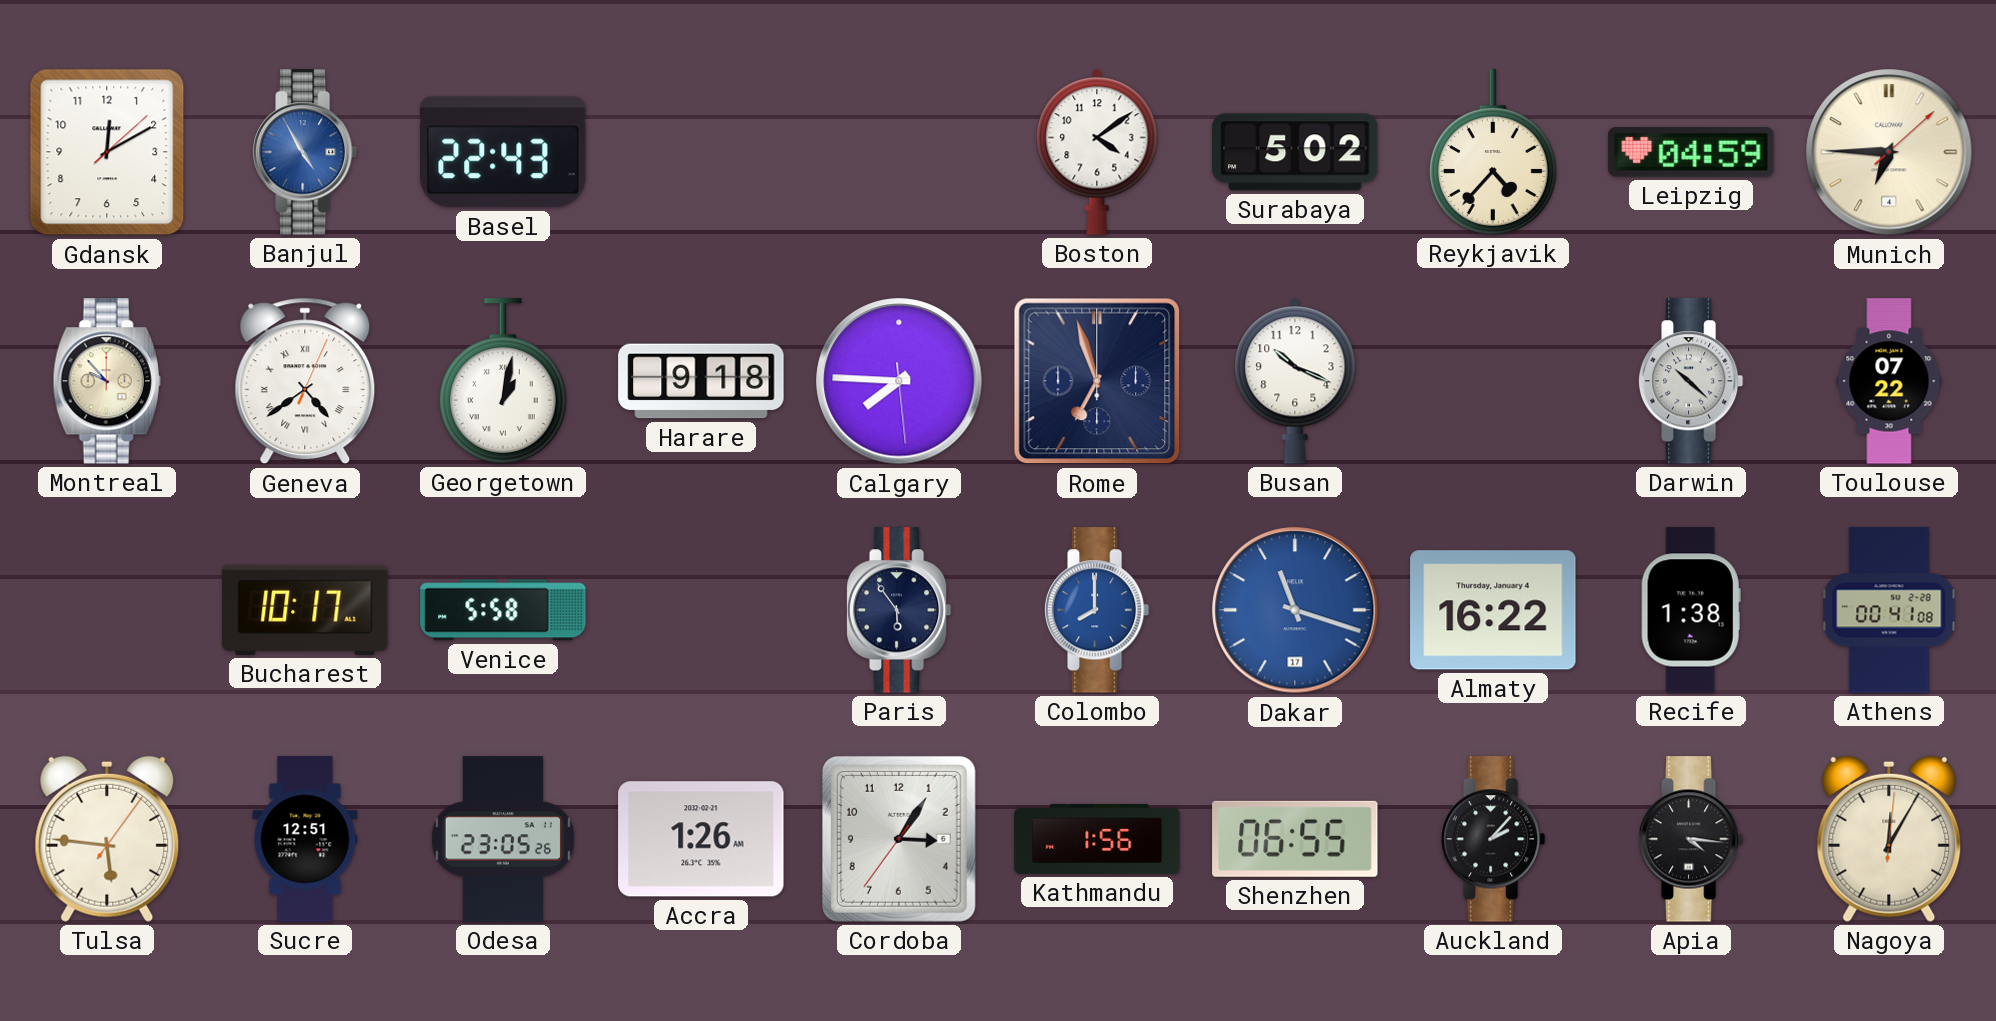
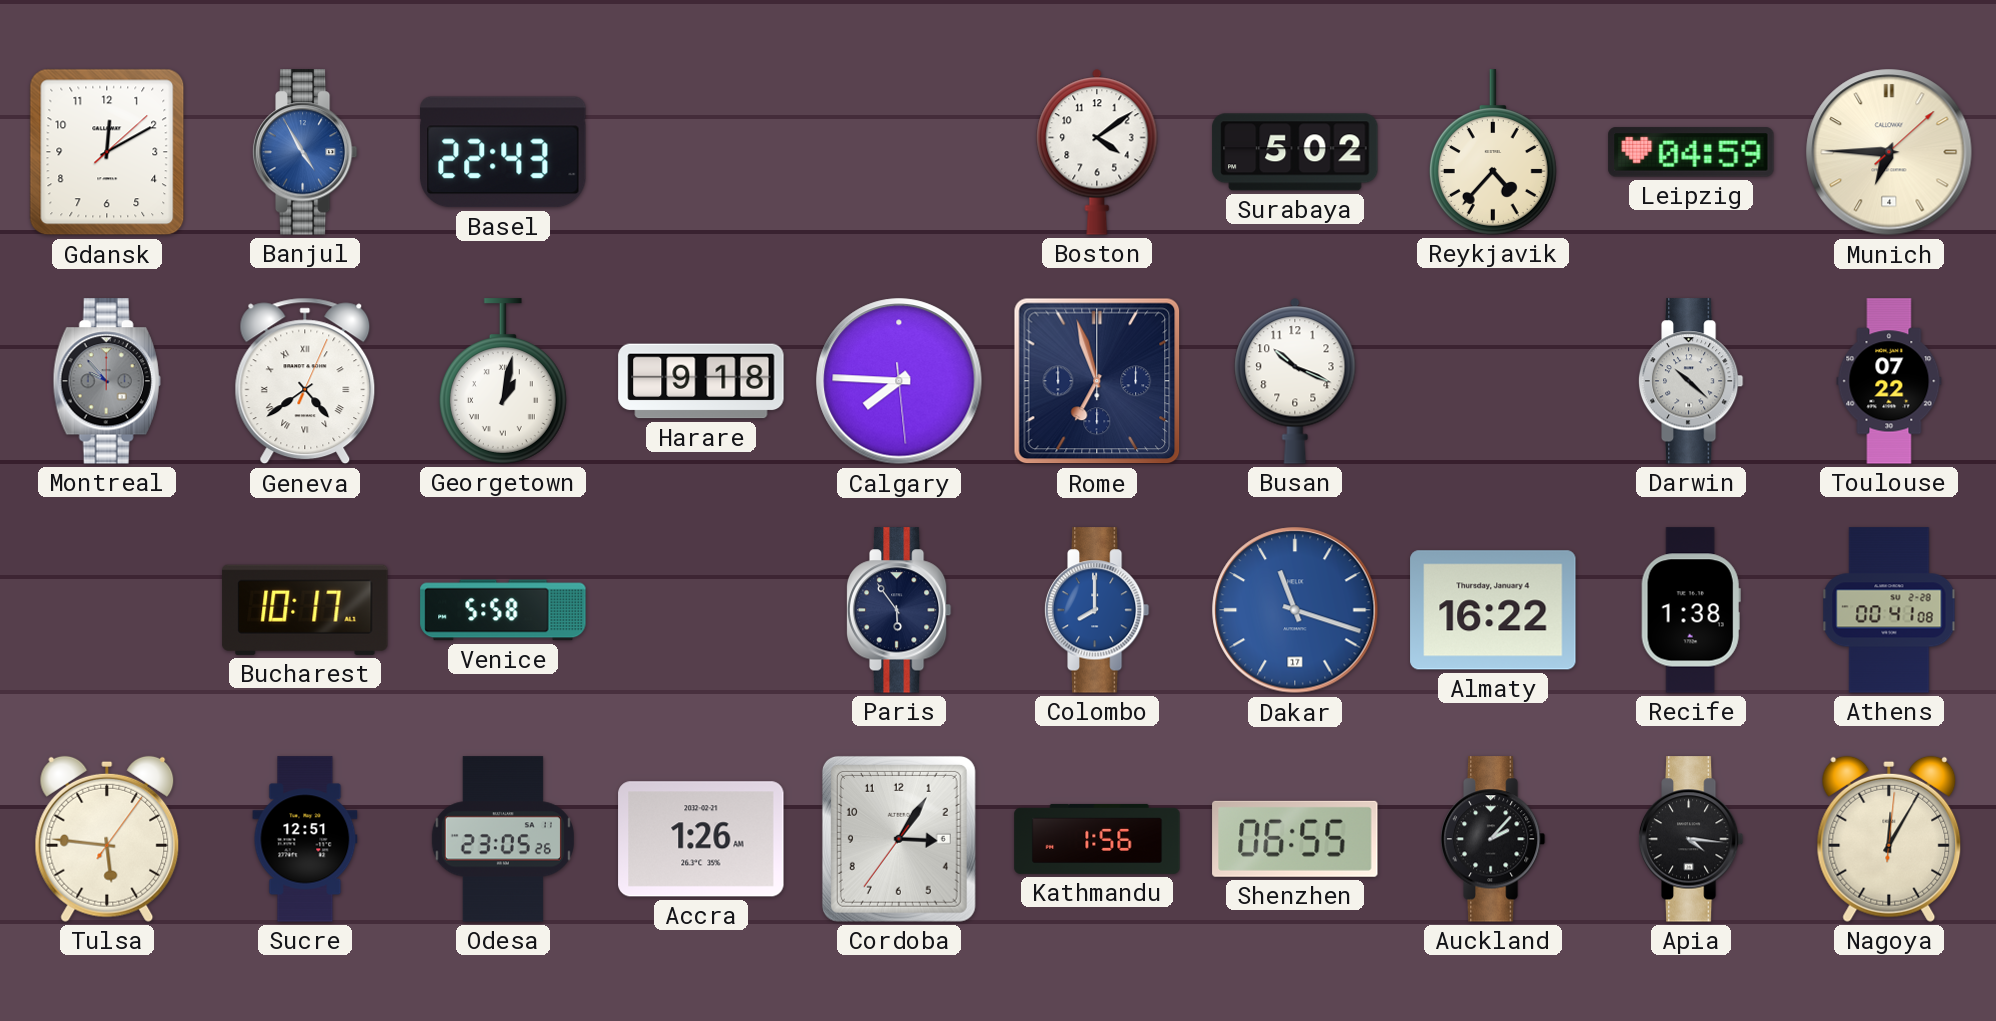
Montreal dial: cream -> grey (107, 381)
